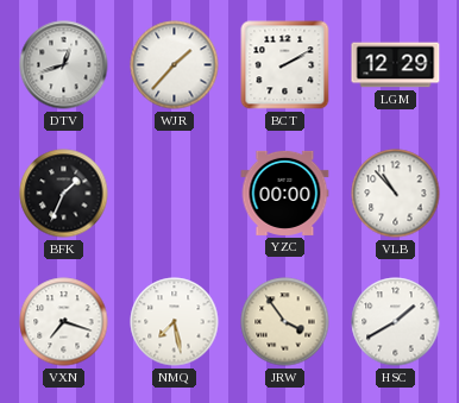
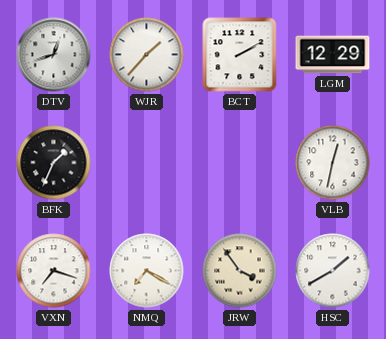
YZC: 00:00 -> none (285, 193)
VLB: 10:53 -> 12:32 (333, 163)
NMQ: 7:28 -> 7:20 (147, 271)
